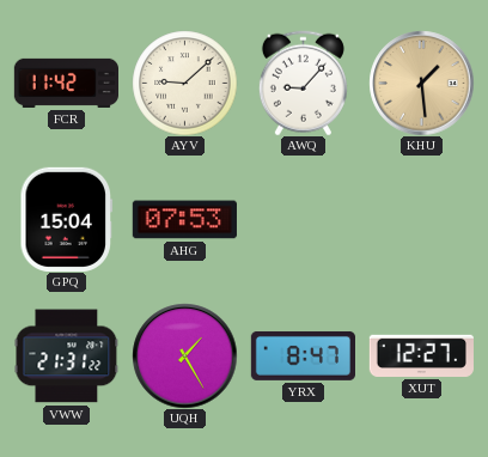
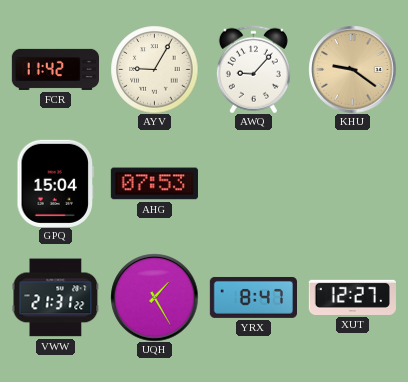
AYV: 9:08 -> 9:05 (154, 69)
KHU: 1:29 -> 9:21 (352, 69)
